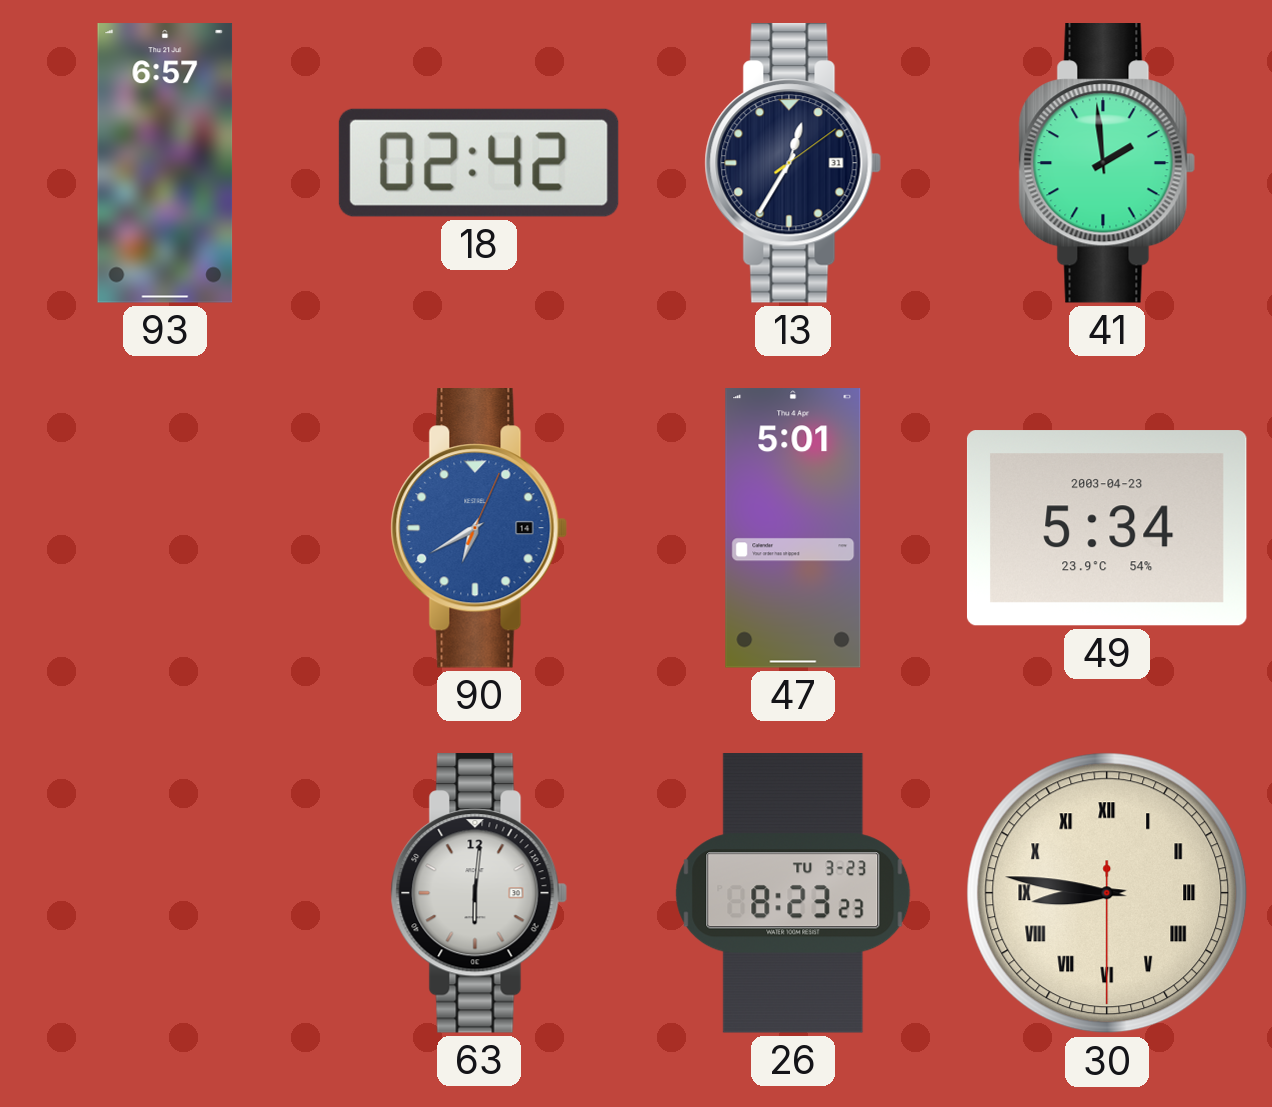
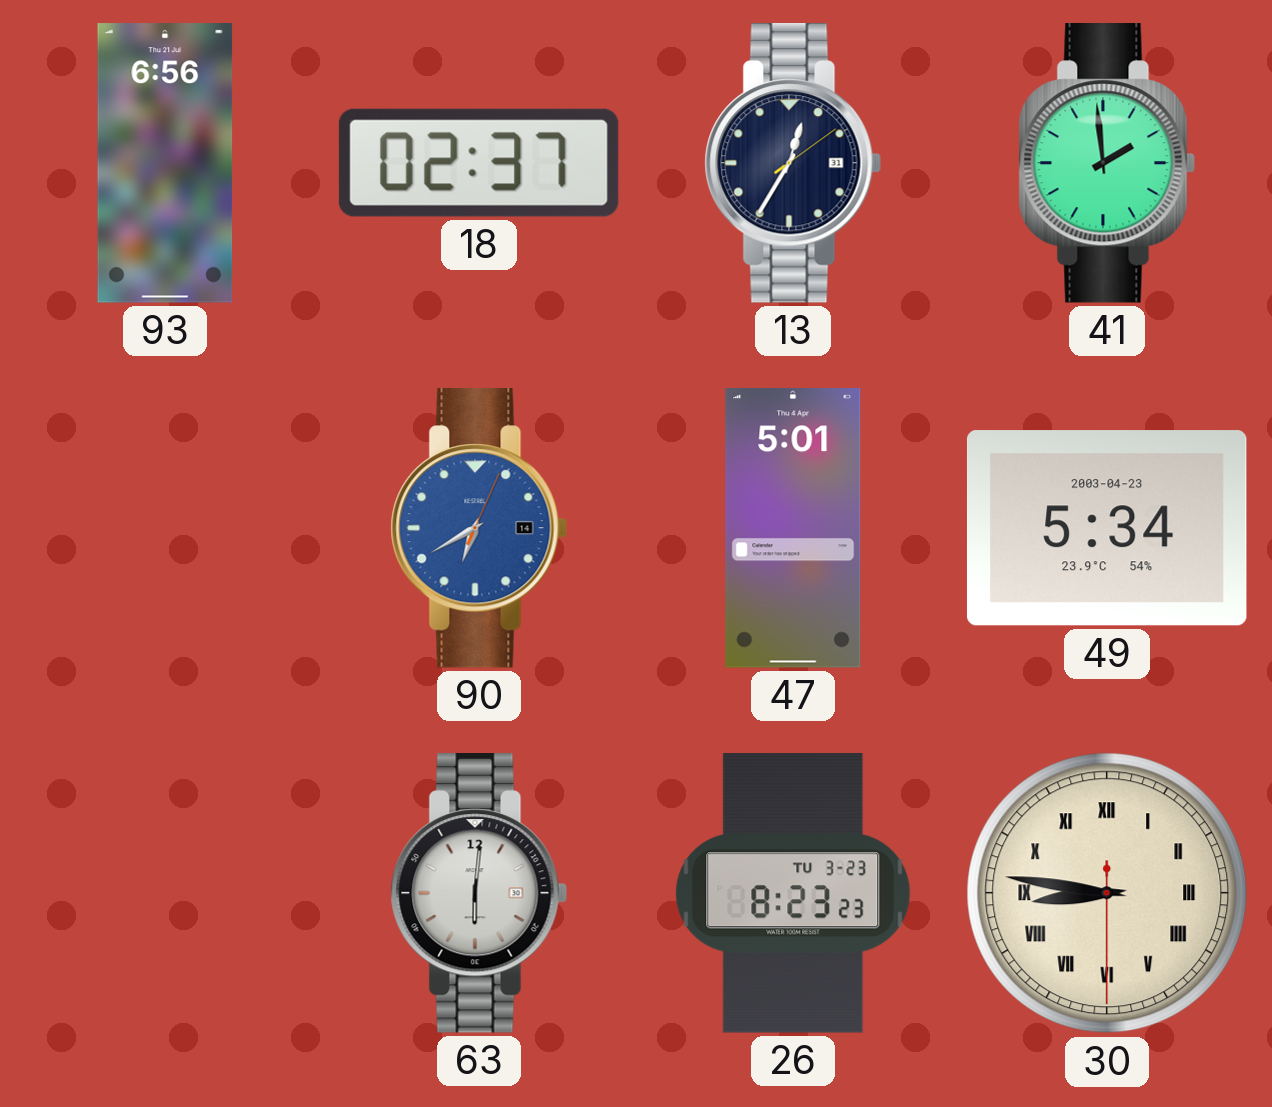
93: 6:57 -> 6:56 (165, 163)
18: 02:42 -> 02:37 (479, 163)
